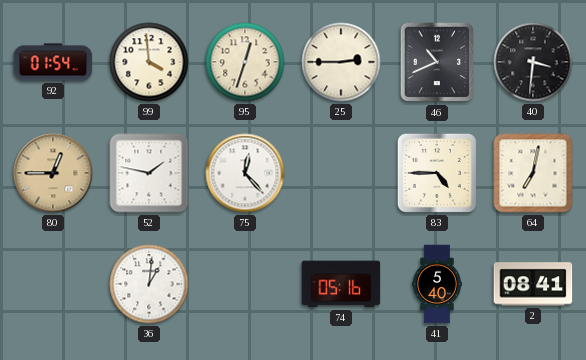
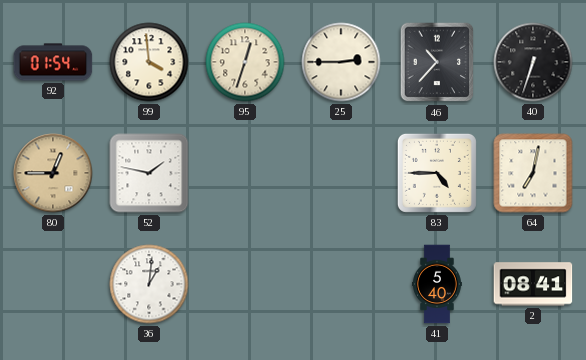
46: 10:41 -> 10:37 (437, 62)
40: 3:31 -> 6:33 (533, 62)
75: 12:23 -> none (245, 173)
74: 05:16 -> none (341, 284)
